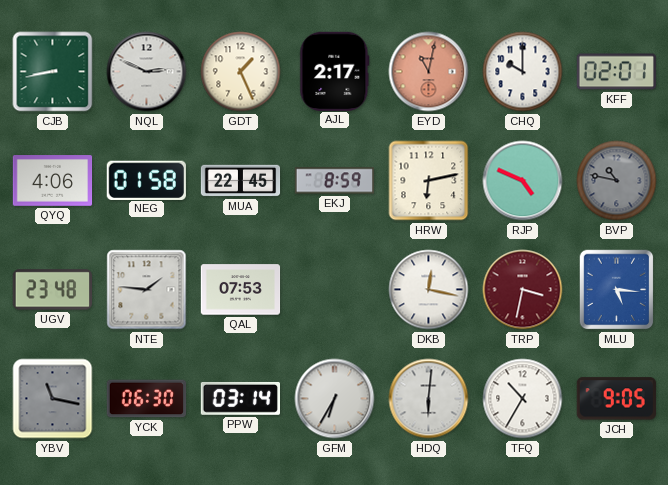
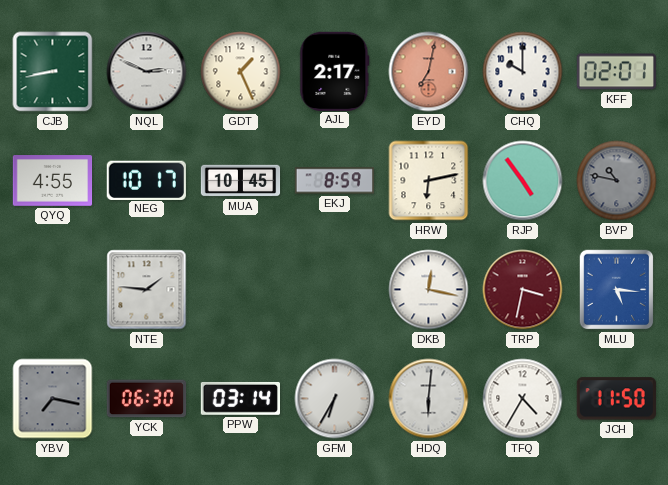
EYD: 11:02 -> 7:02 (429, 72)
QYQ: 4:06 -> 4:55 (53, 181)
NEG: 01:58 -> 10:17 (146, 180)
MUA: 22:45 -> 10:45 (241, 181)
RJP: 4:49 -> 4:54 (523, 181)
UGV: 23:48 -> none (52, 290)
QAL: 07:53 -> none (241, 290)
YBV: 11:17 -> 7:17 (53, 399)
TFQ: 10:35 -> 4:35 (523, 399)
JCH: 9:05 -> 11:50 (616, 399)
